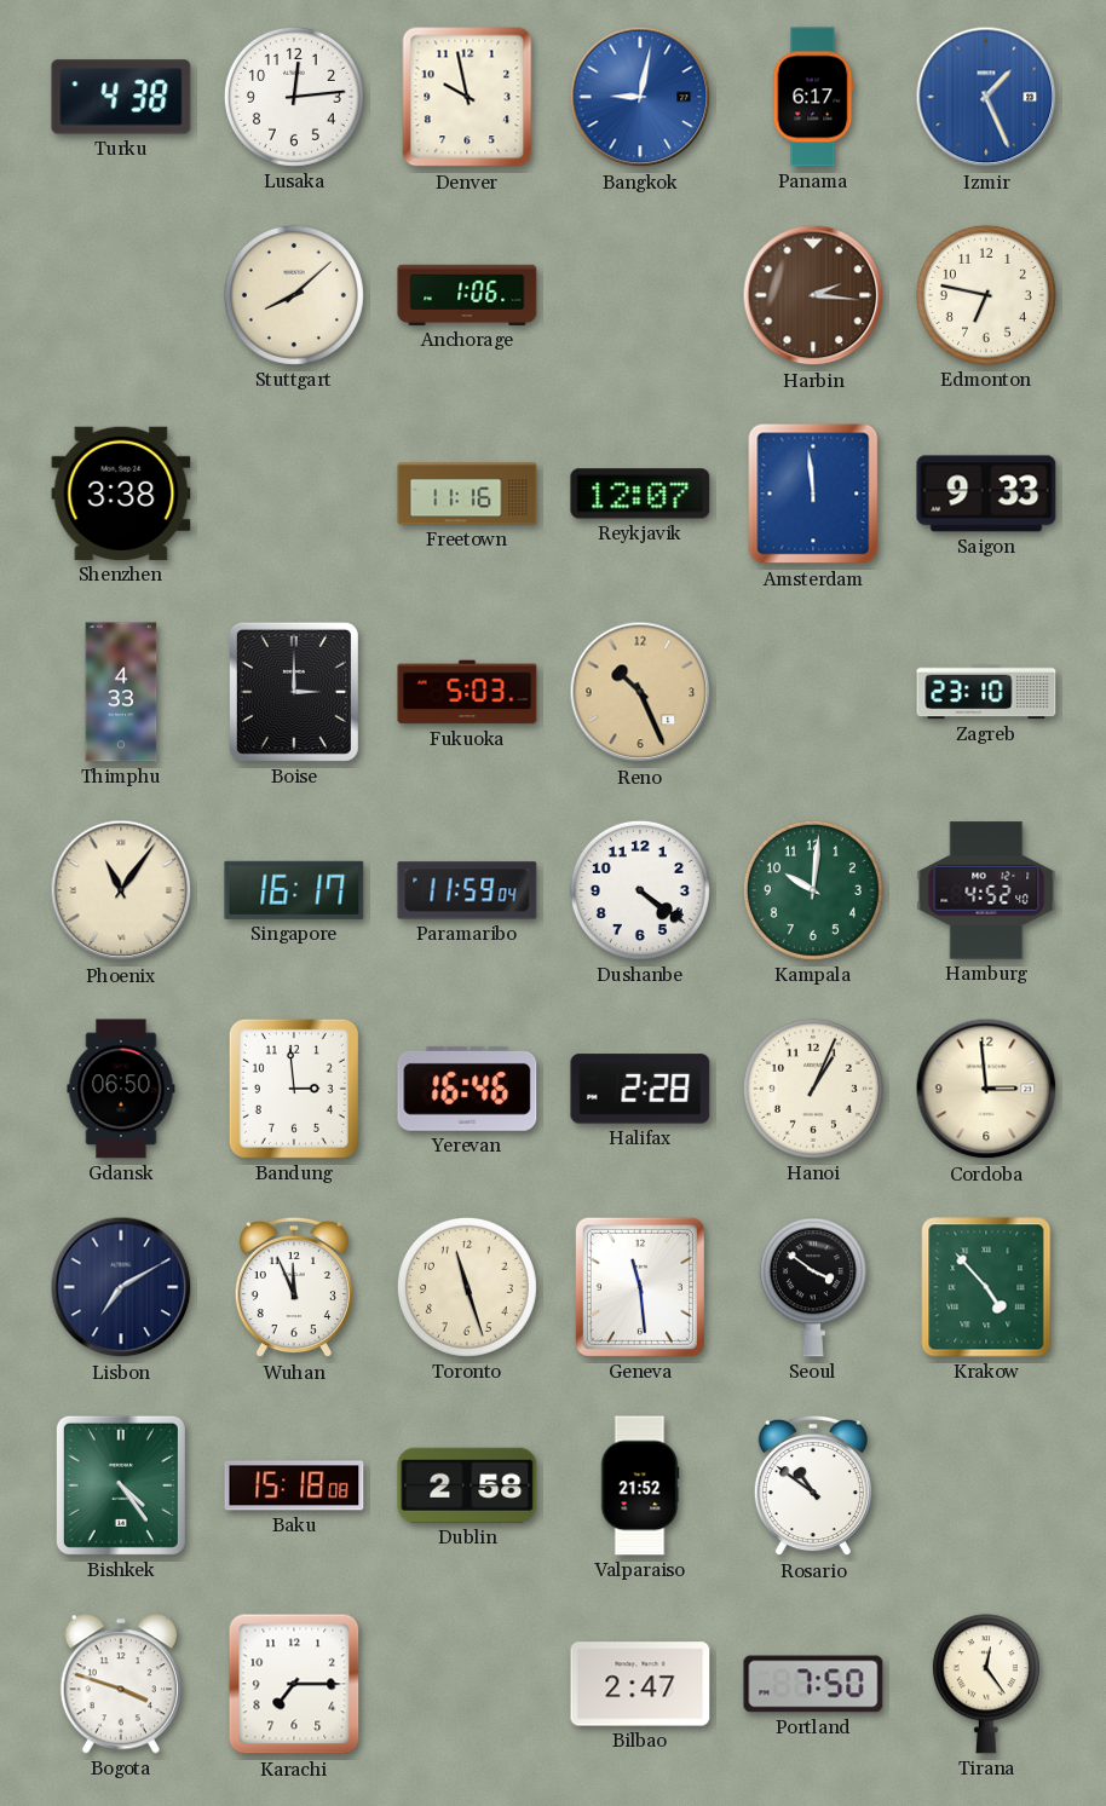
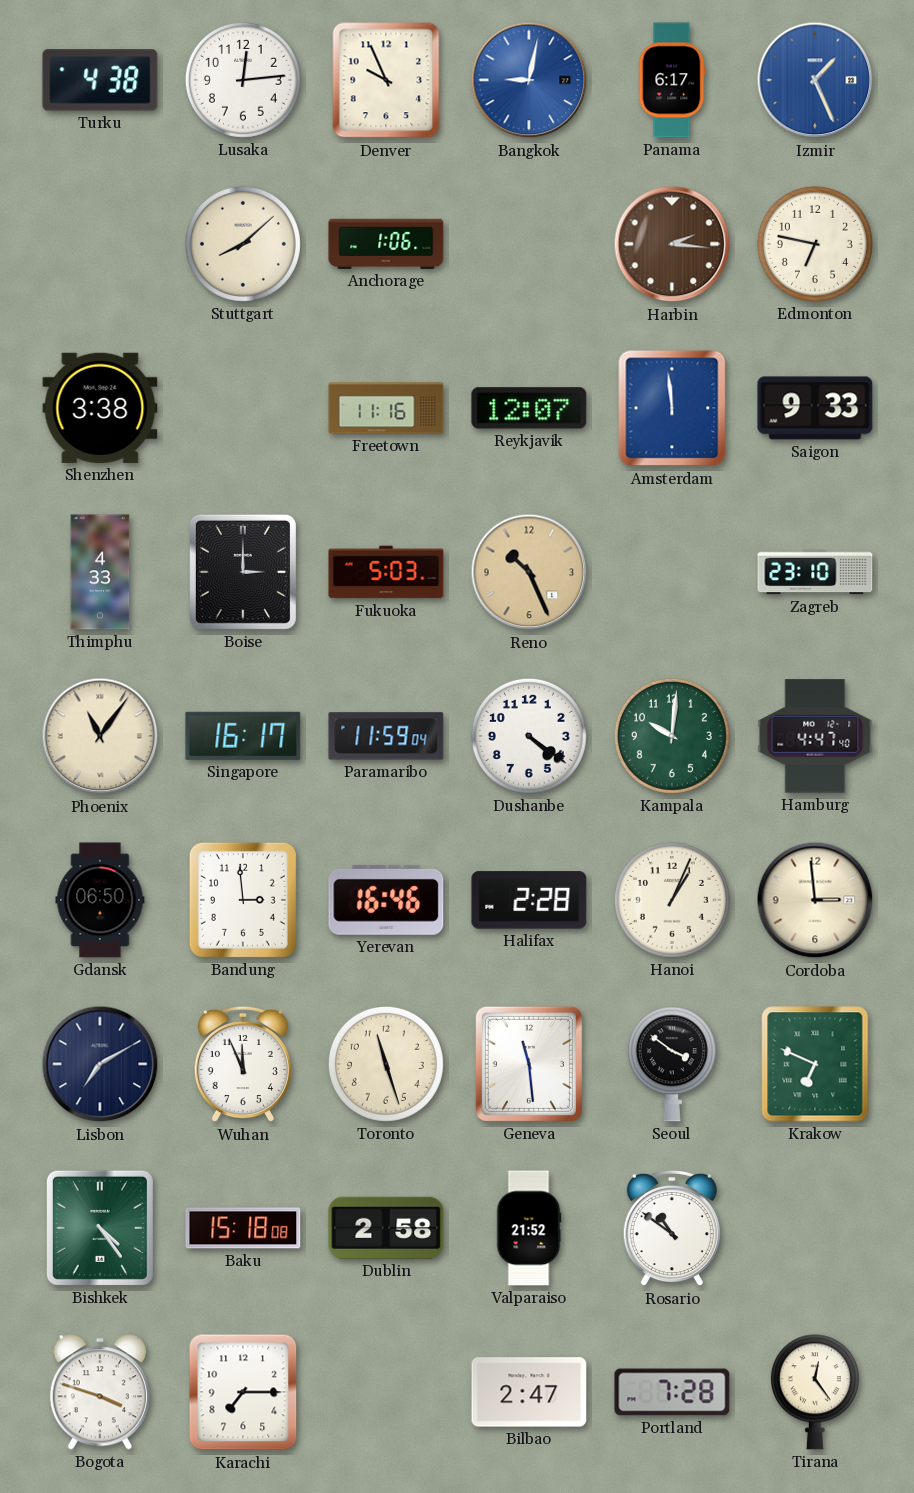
Denver: 9:58 -> 9:56 (386, 80)
Hamburg: 4:52 -> 4:47 (815, 736)
Krakow: 4:53 -> 6:49 (815, 1064)
Portland: 7:50 -> 7:28 (672, 1392)
